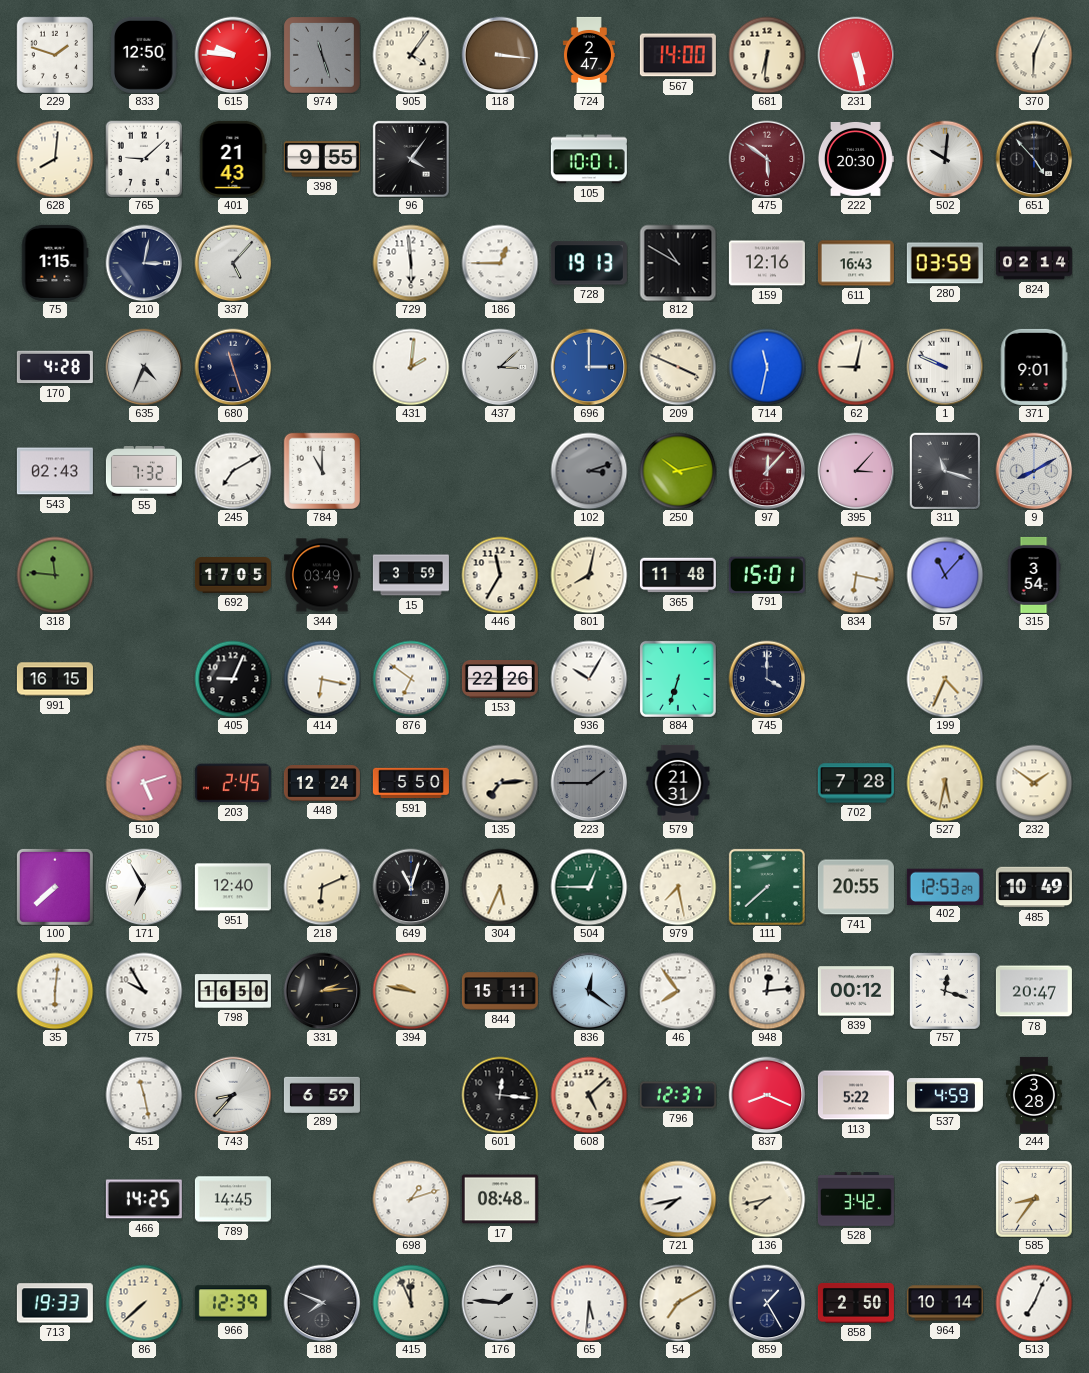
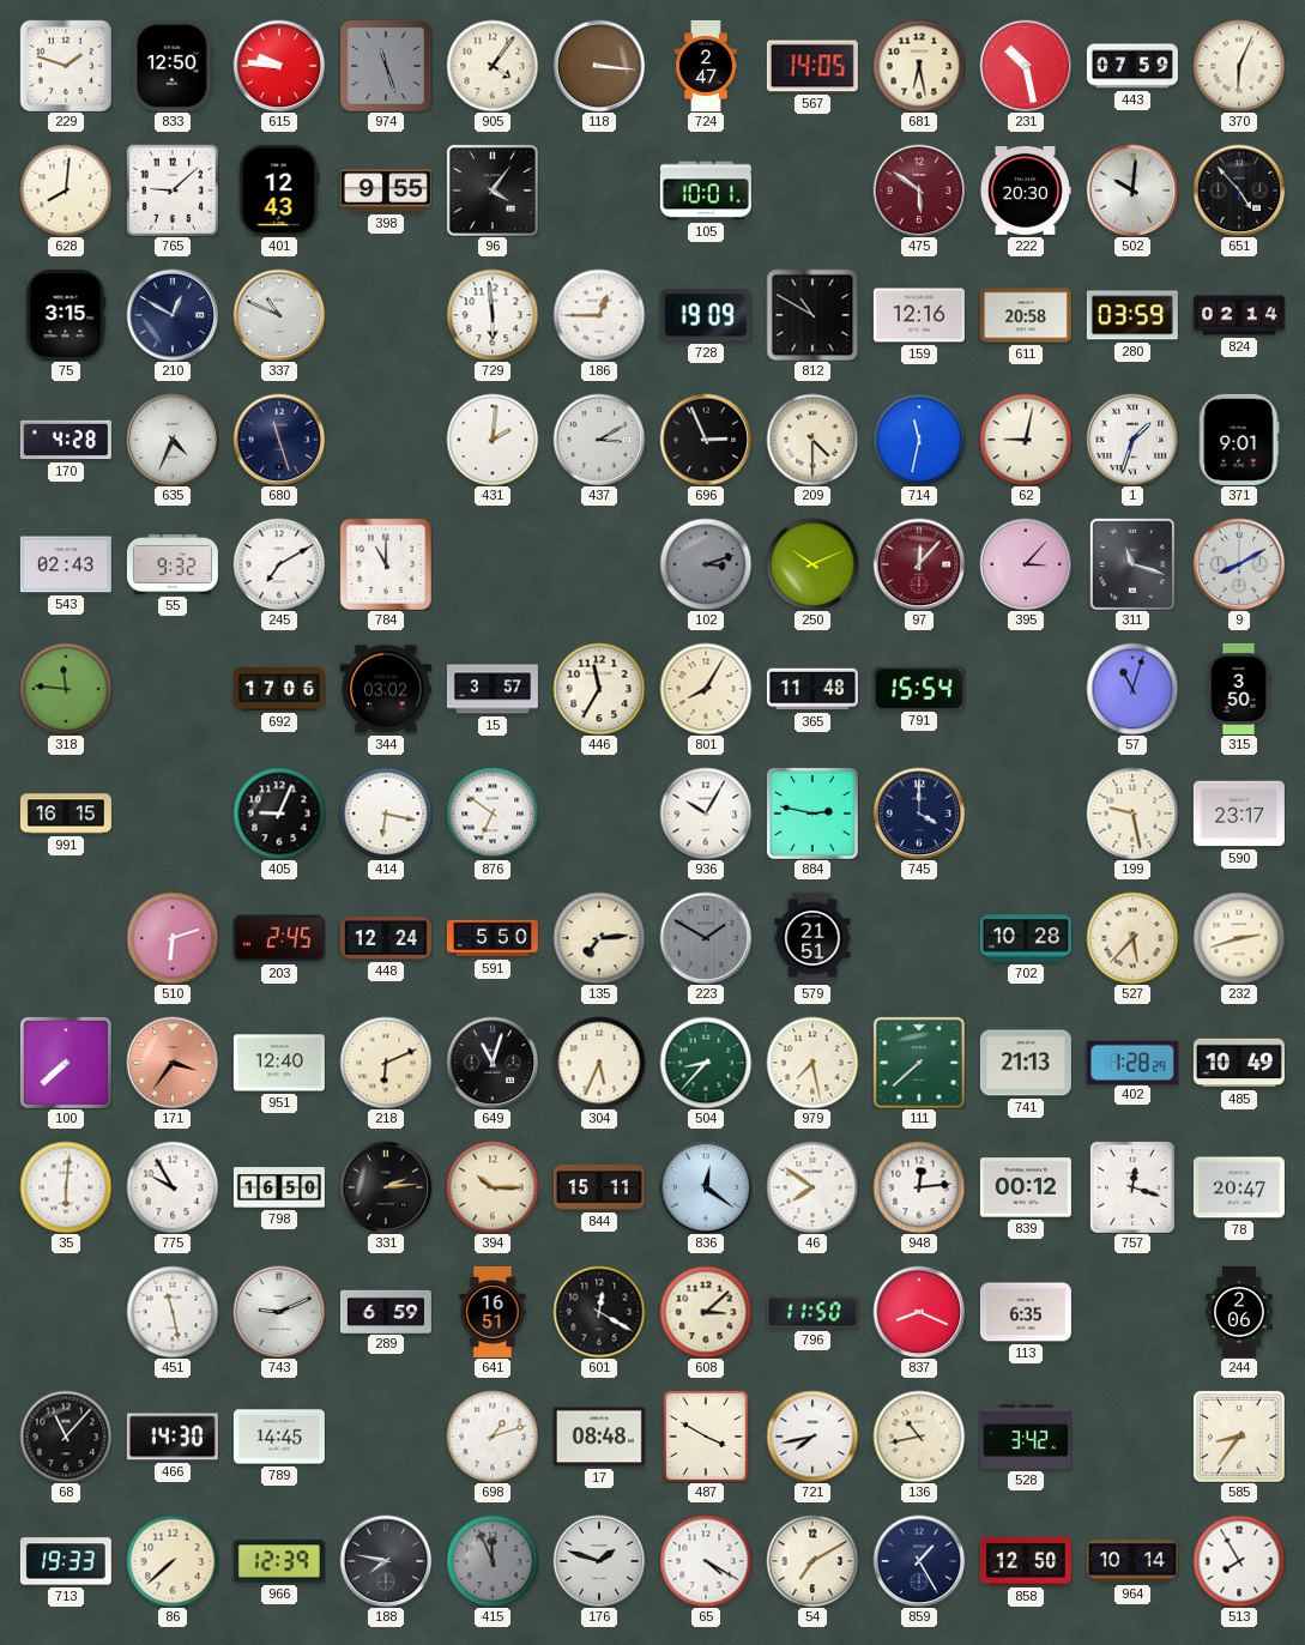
567: 14:00 -> 14:05 (812, 66)
681: 6:31 -> 6:28 (919, 66)
231: 5:28 -> 10:28 (1026, 66)
443: none -> 07:59 (1132, 66)
401: 21:43 -> 12:43 (279, 190)
75: 1:15 -> 3:15 (66, 315)
210: 3:02 -> 12:50 (173, 315)
337: 5:07 -> 10:49 (279, 315)
728: 19:13 -> 19:09 (706, 315)
611: 16:43 -> 20:58 (1026, 315)
437: 3:08 -> 3:10 (599, 440)
696: 3:00 -> 2:56 (706, 440)
696 dial: blue -> black (706, 440)
209: 3:49 -> 4:30 (812, 440)
1: 9:49 -> 1:33 (1132, 440)
55: 7:32 -> 9:32 (173, 566)
250: 10:13 -> 10:11 (812, 564)
692: 17:05 -> 17:06 (279, 690)
344: 03:49 -> 03:02 (386, 689)
15: 3:59 -> 3:57 (493, 689)
801: 8:02 -> 8:05 (706, 689)
791: 15:01 -> 15:54 (919, 688)
834: 6:17 -> none (856, 575)
57: 11:07 -> 11:03 (1132, 689)
315: 3:54 -> 3:50 (1239, 689)
153: 22:26 -> none (500, 680)
884: 6:33 -> 2:47 (812, 814)
199: 4:34 -> 9:28 (1132, 814)
590: none -> 23:17 (1239, 814)
510: 5:12 -> 6:12 (173, 938)
223: 1:45 -> 1:50 (706, 938)
579: 21:31 -> 21:51 (812, 938)
702: 7:28 -> 10:28 (1026, 938)
527: 5:32 -> 5:37 (1132, 938)
232: 1:51 -> 2:42 (1239, 938)
171: 6:55 -> 3:36 (173, 1063)
171 dial: white -> salmon (173, 1063)
504: 12:45 -> 8:37 (706, 1063)
741: 20:55 -> 21:13 (1026, 1063)
402: 12:53 -> 1:28 (1132, 1062)
394: 9:47 -> 10:15 (493, 1187)
46: 7:54 -> 7:51 (812, 1187)
743: 8:37 -> 9:11 (279, 1312)
641: none -> 16:51 (493, 1312)
601: 12:16 -> 12:20 (599, 1312)
608: 5:08 -> 3:08 (706, 1312)
796: 12:37 -> 11:50 (812, 1312)
113: 5:22 -> 6:35 (1026, 1312)
537: 4:59 -> none (945, 1095)
244: 3:28 -> 2:06 (1239, 1312)
68: none -> 11:07 (66, 1437)
466: 14:25 -> 14:30 (173, 1437)
487: none -> 3:50 (706, 1437)
136: 7:43 -> 10:43 (919, 1437)
188: 7:49 -> 7:47 (386, 1561)
415 dial: cream -> grey (493, 1561)
176: 1:46 -> 1:48 (599, 1561)
65: 5:31 -> 4:20 (706, 1561)
858: 2:50 -> 12:50 (1026, 1561)
513: 7:04 -> 7:55 (1239, 1561)
